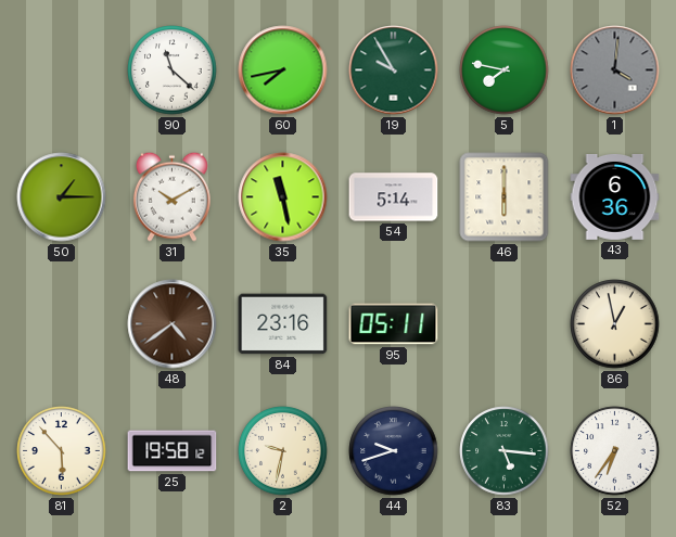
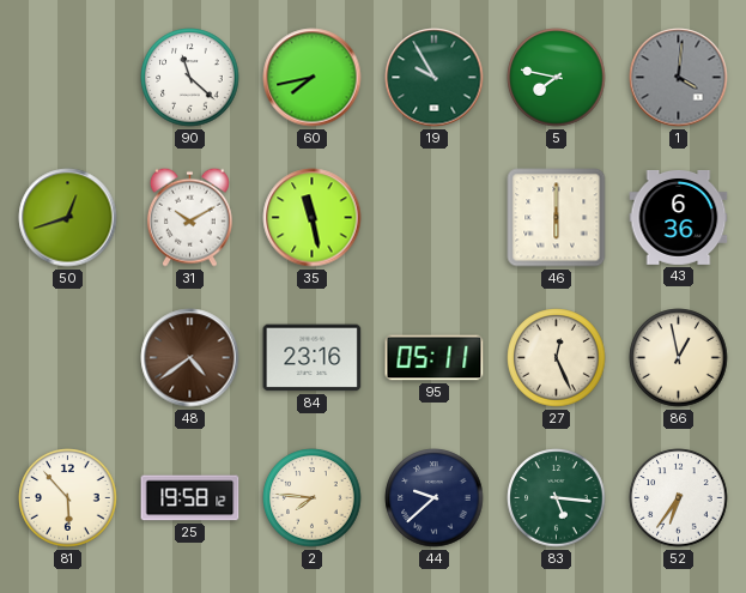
50: 1:15 -> 12:42 (68, 218)
54: 5:14 -> none (394, 197)
27: none -> 12:26 (557, 358)
2: 9:32 -> 7:46 (313, 498)
44: 9:42 -> 9:38 (435, 498)
